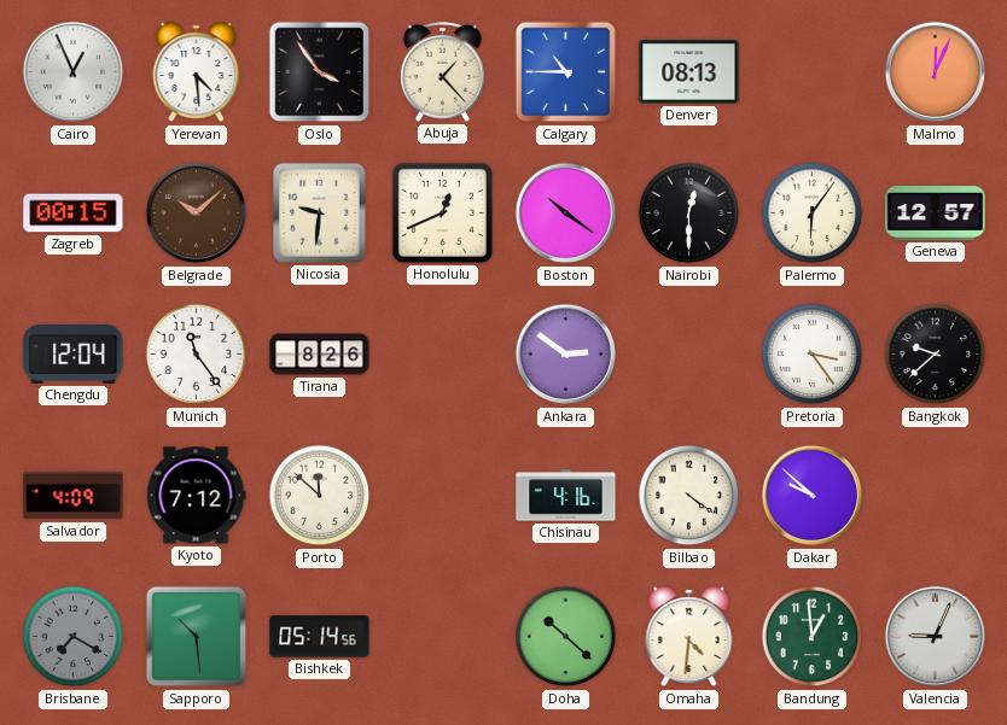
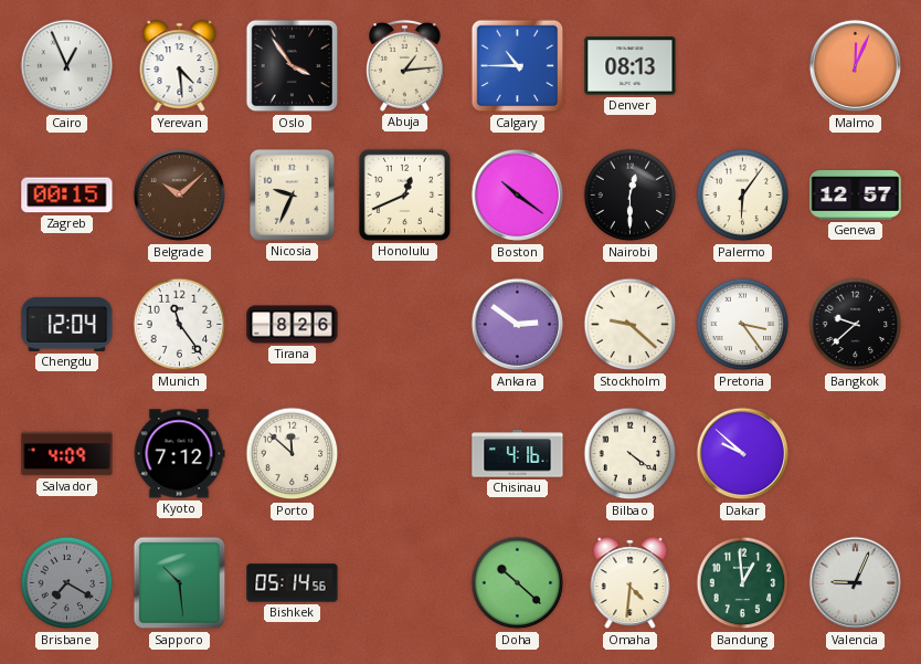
Abuja: 1:23 -> 1:14 (404, 65)
Nicosia: 9:31 -> 9:34 (293, 196)
Stockholm: none -> 9:22 (631, 325)
